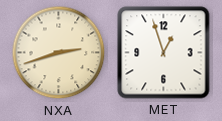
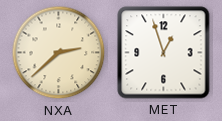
NXA: 2:42 -> 2:38 (59, 53)
